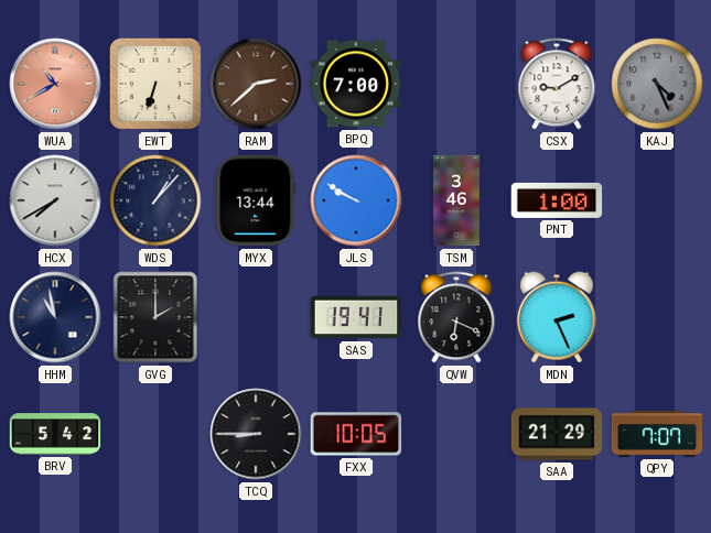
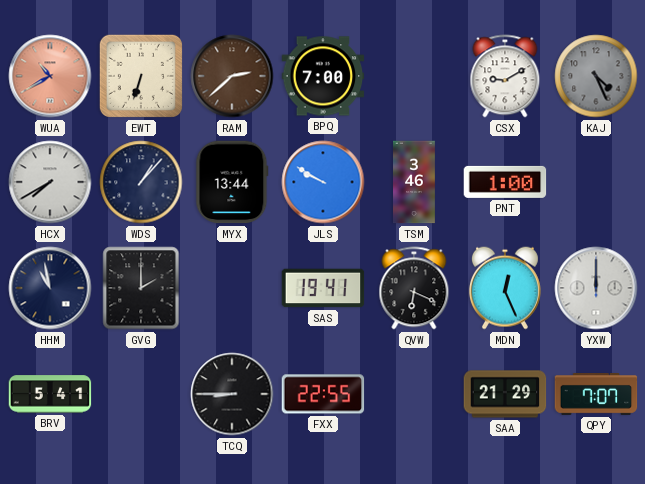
MDN: 2:26 -> 12:26 (505, 288)
YXW: none -> 12:00 (596, 288)
BRV: 5:42 -> 5:41 (50, 394)
FXX: 10:05 -> 22:55 (323, 394)
